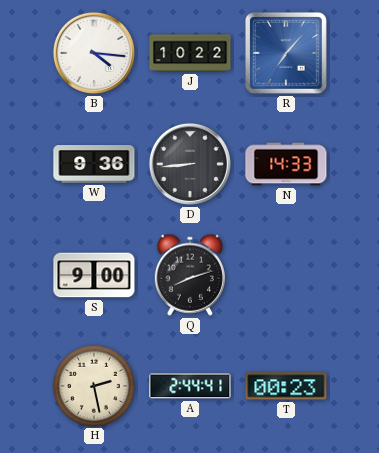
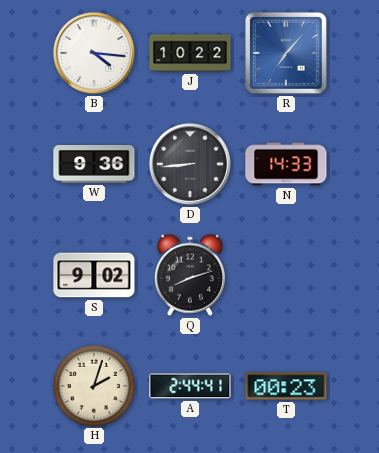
S: 9:00 -> 9:02 (94, 275)
H: 2:28 -> 2:03 (93, 385)
